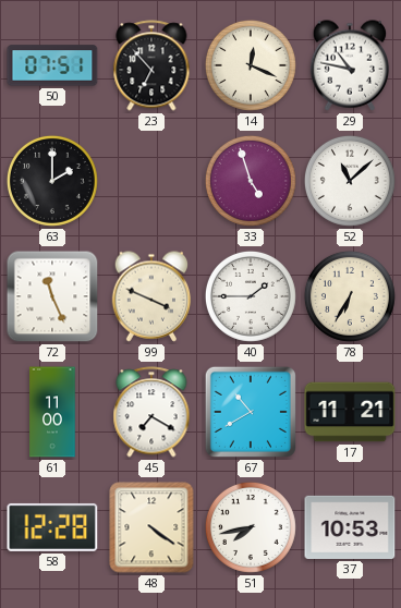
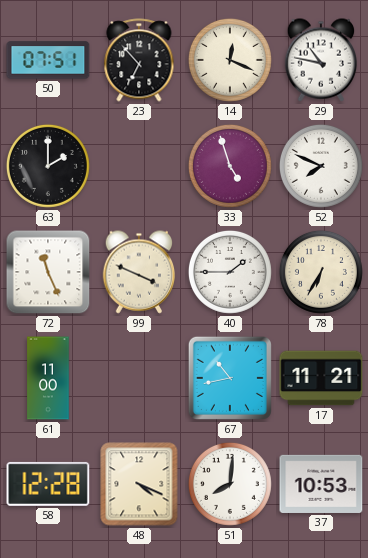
52: 11:08 -> 7:49 (321, 166)
45: 7:20 -> none (151, 412)
67: 10:40 -> 10:43 (230, 378)
48: 4:21 -> 4:19 (139, 484)
51: 7:43 -> 8:01 (230, 484)
